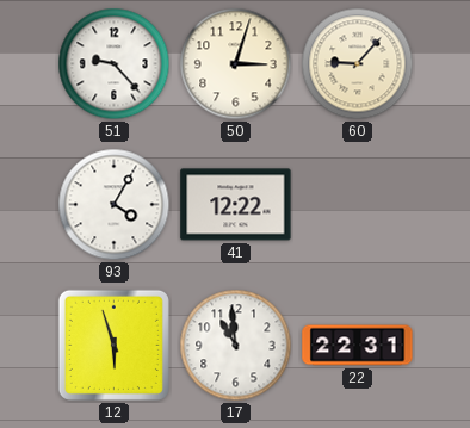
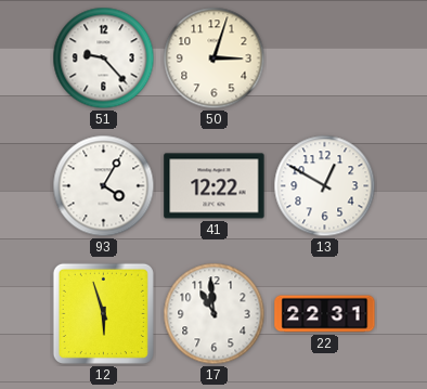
60: 9:07 -> none (358, 64)
13: none -> 12:50 (325, 186)
